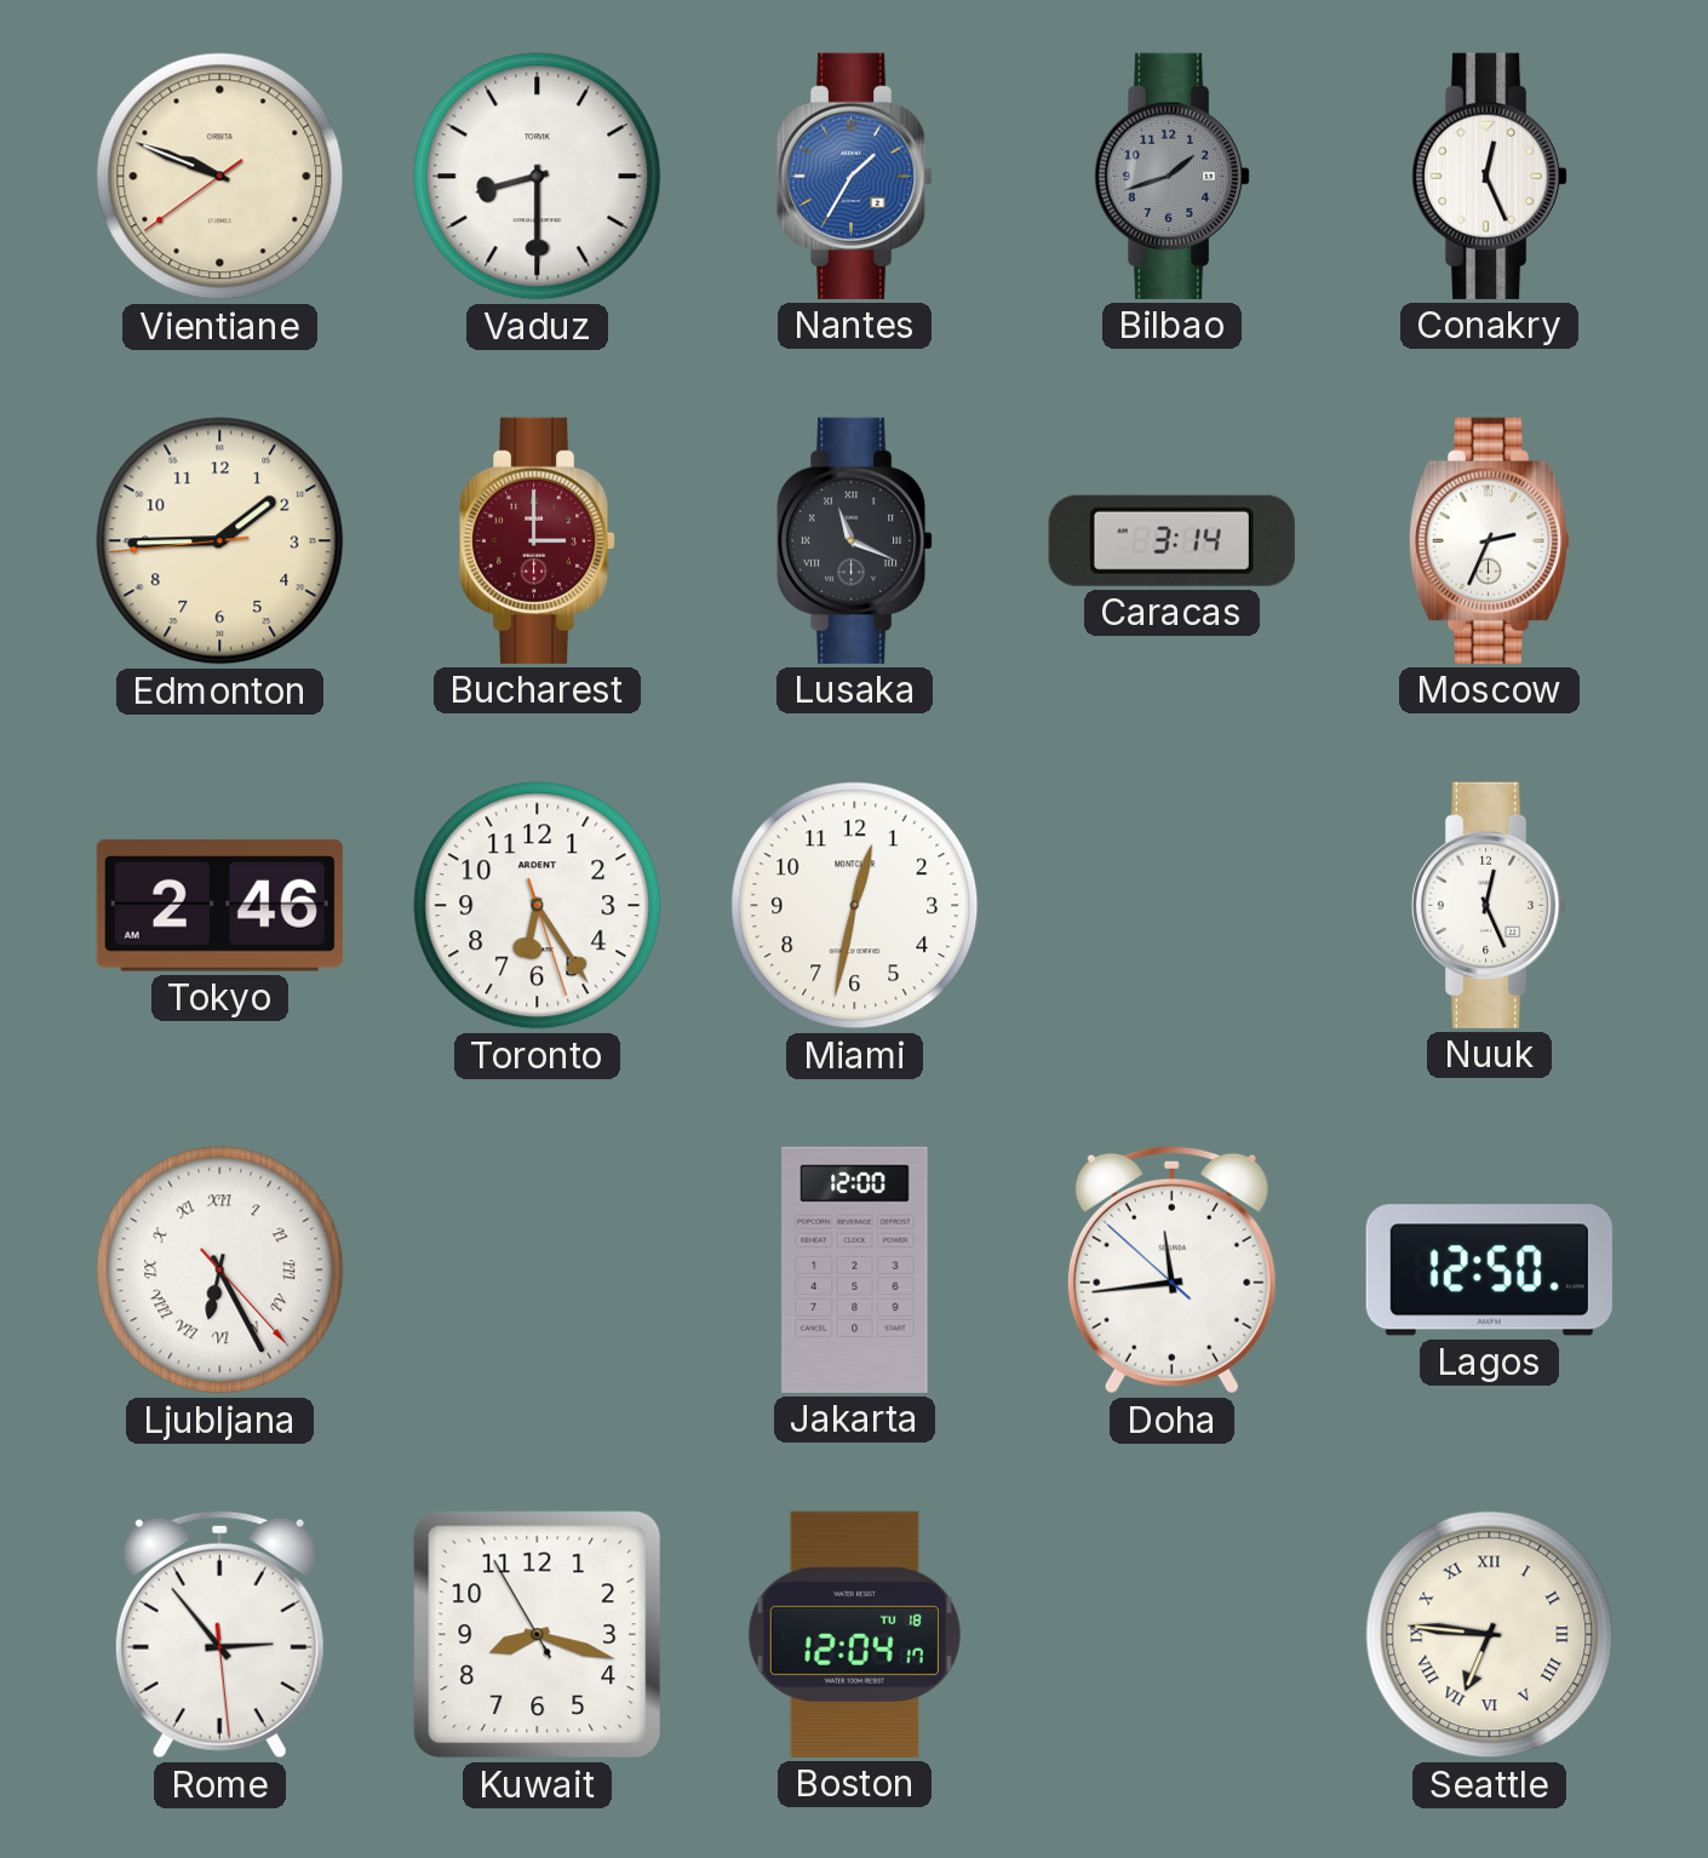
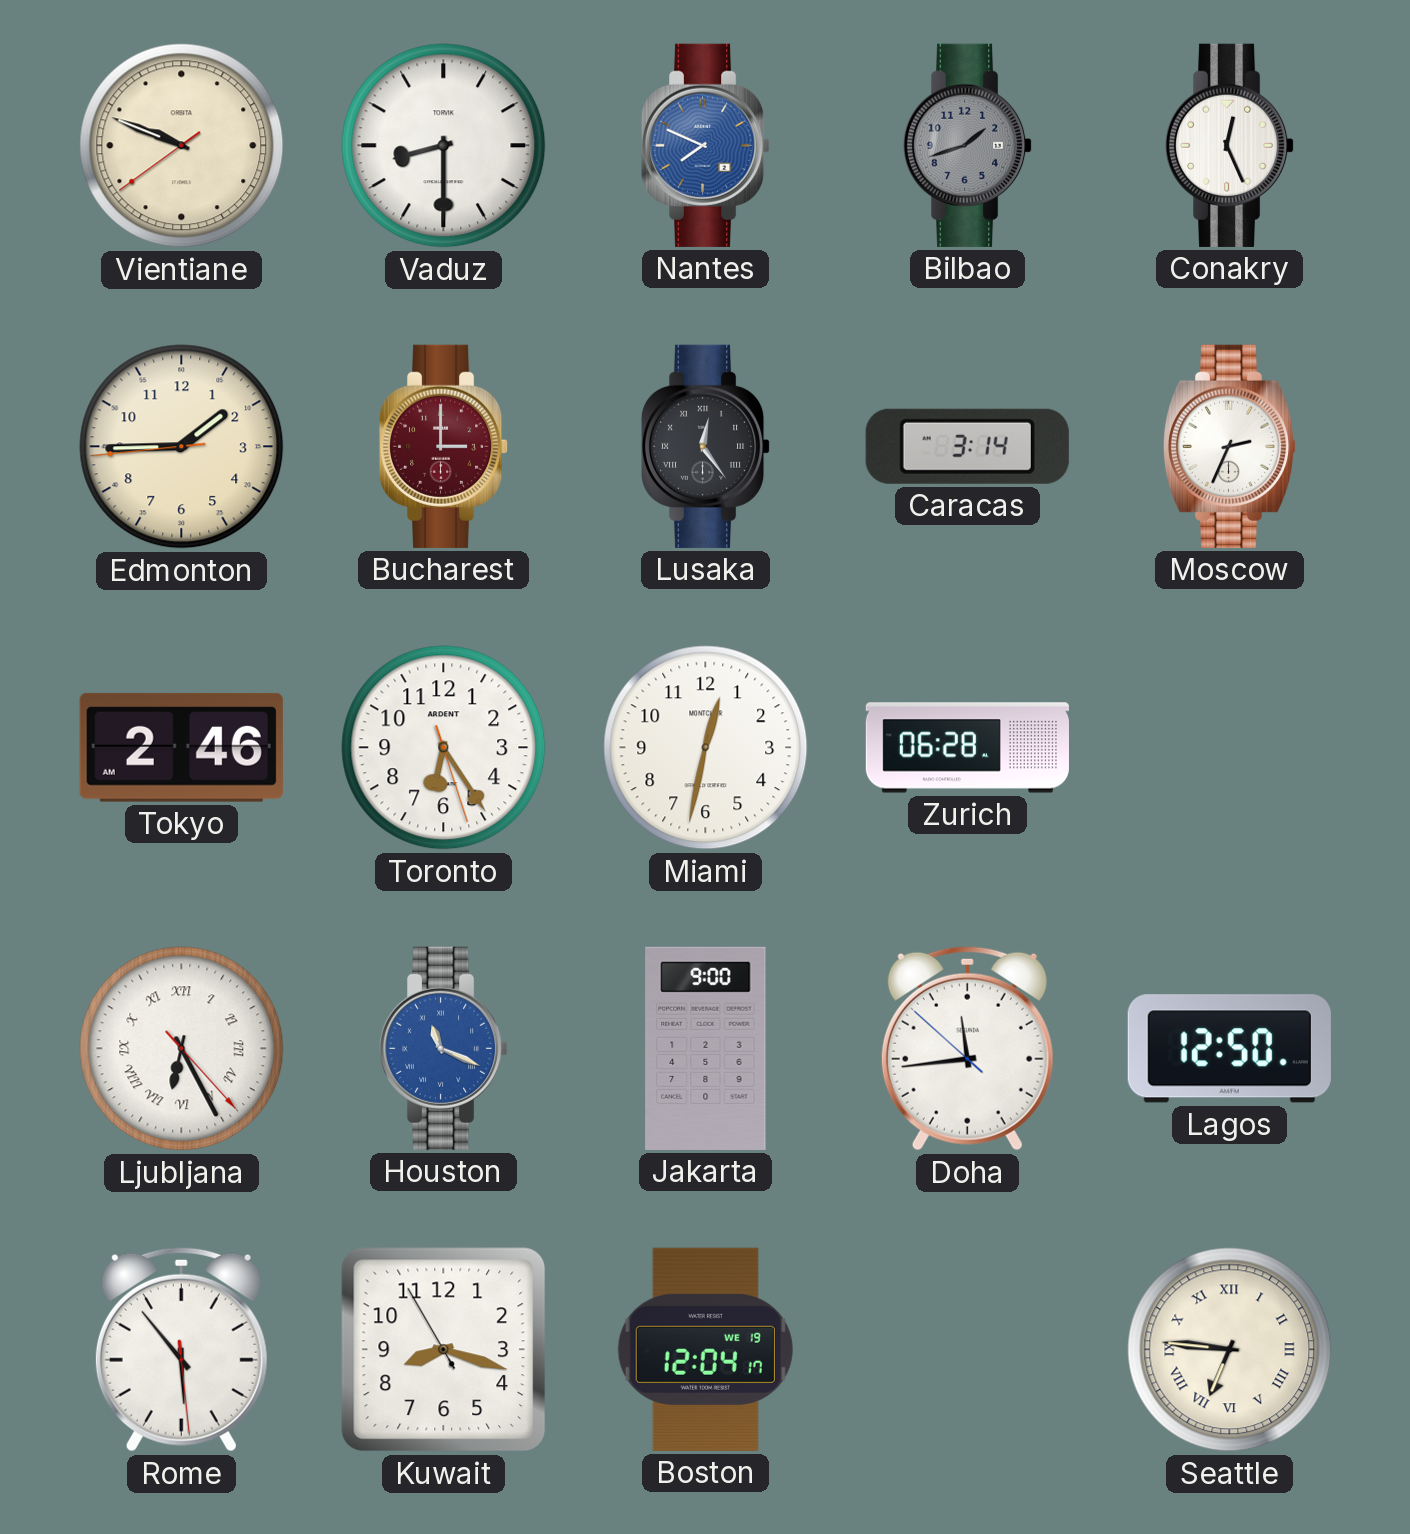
Nantes: 1:35 -> 7:49 (706, 145)
Lusaka: 11:19 -> 12:24 (706, 446)
Zurich: none -> 06:28 (967, 748)
Nuuk: 12:26 -> none (1490, 905)
Houston: none -> 11:19 (444, 1048)
Jakarta: 12:00 -> 9:00 (706, 1048)
Rome: 2:53 -> 5:53 (181, 1349)
Boston date: TU 18 -> WE 19 (705, 1349)
